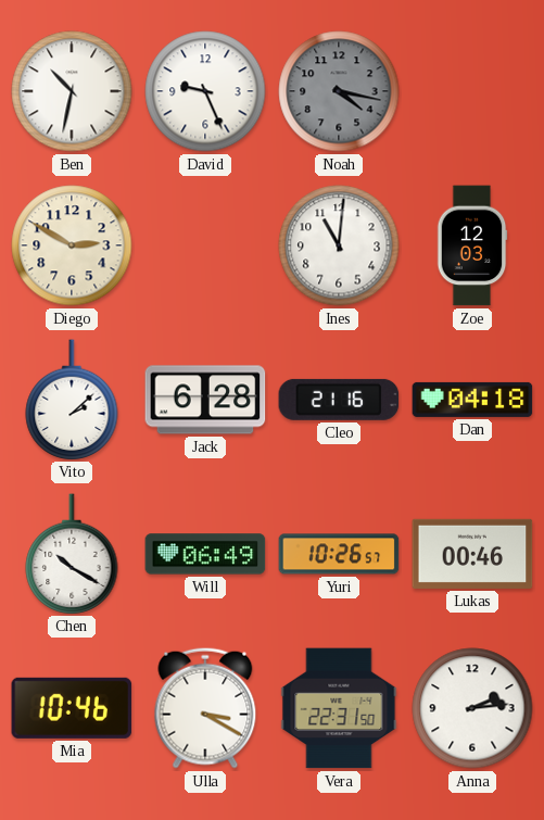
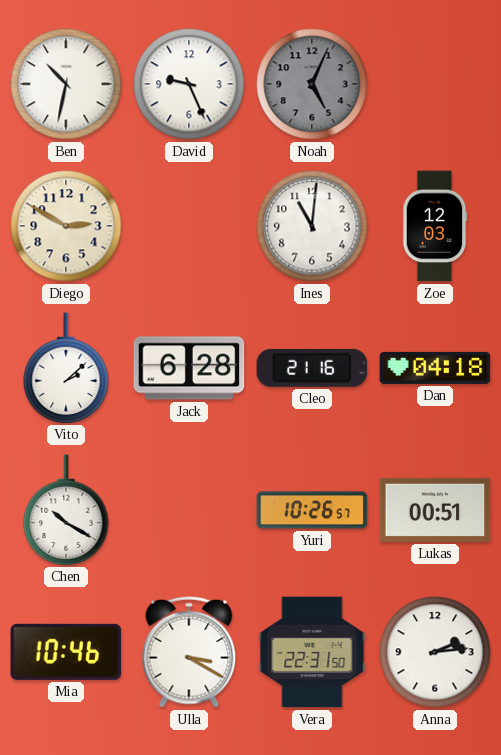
Noah: 4:17 -> 5:04 (312, 84)
Will: 06:49 -> none (205, 554)
Lukas: 00:46 -> 00:51 (435, 510)
